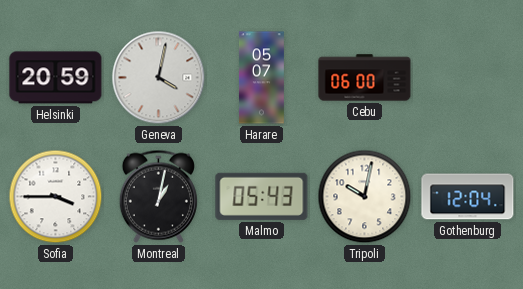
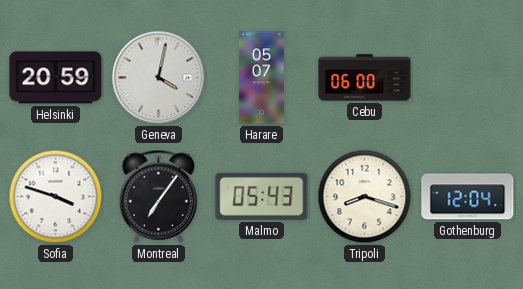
Sofia: 3:45 -> 3:48 (56, 197)
Montreal: 1:02 -> 7:06 (158, 196)
Tripoli: 10:02 -> 8:18 (365, 197)
